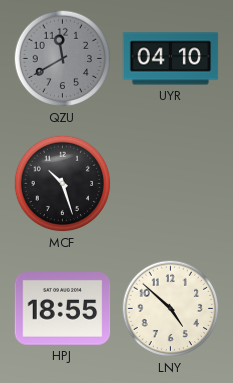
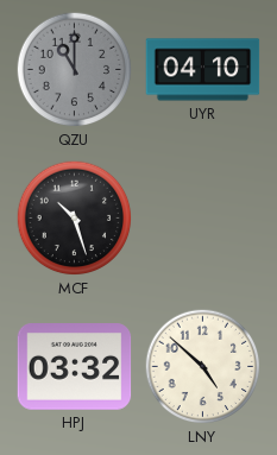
QZU: 11:40 -> 11:00 (75, 70)
HPJ: 18:55 -> 03:32 (75, 367)
